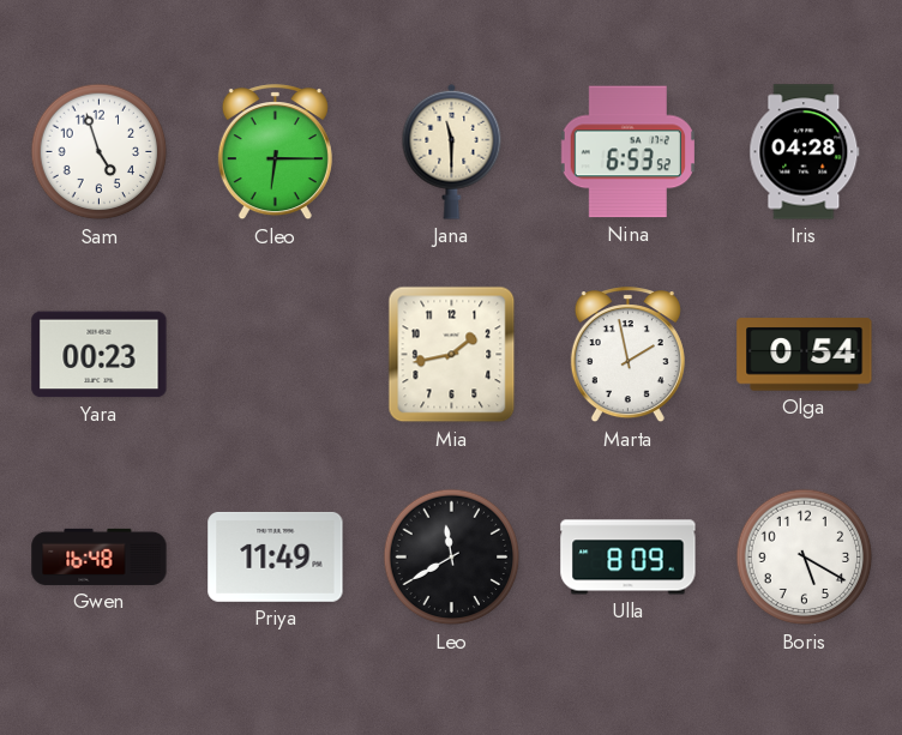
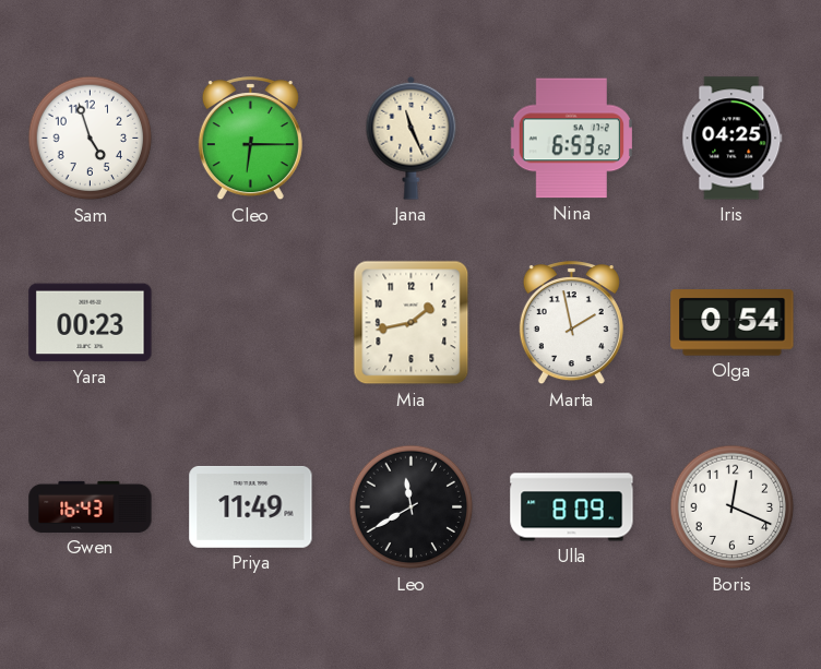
Jana: 11:30 -> 11:26 (412, 138)
Iris: 04:28 -> 04:25 (733, 139)
Gwen: 16:48 -> 16:43 (91, 506)
Boris: 5:20 -> 12:19 (733, 507)
